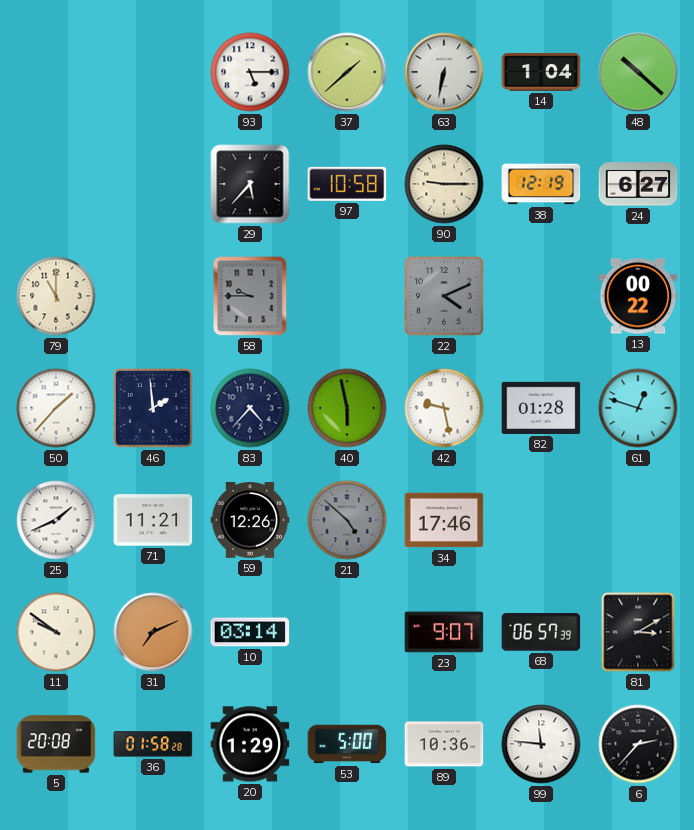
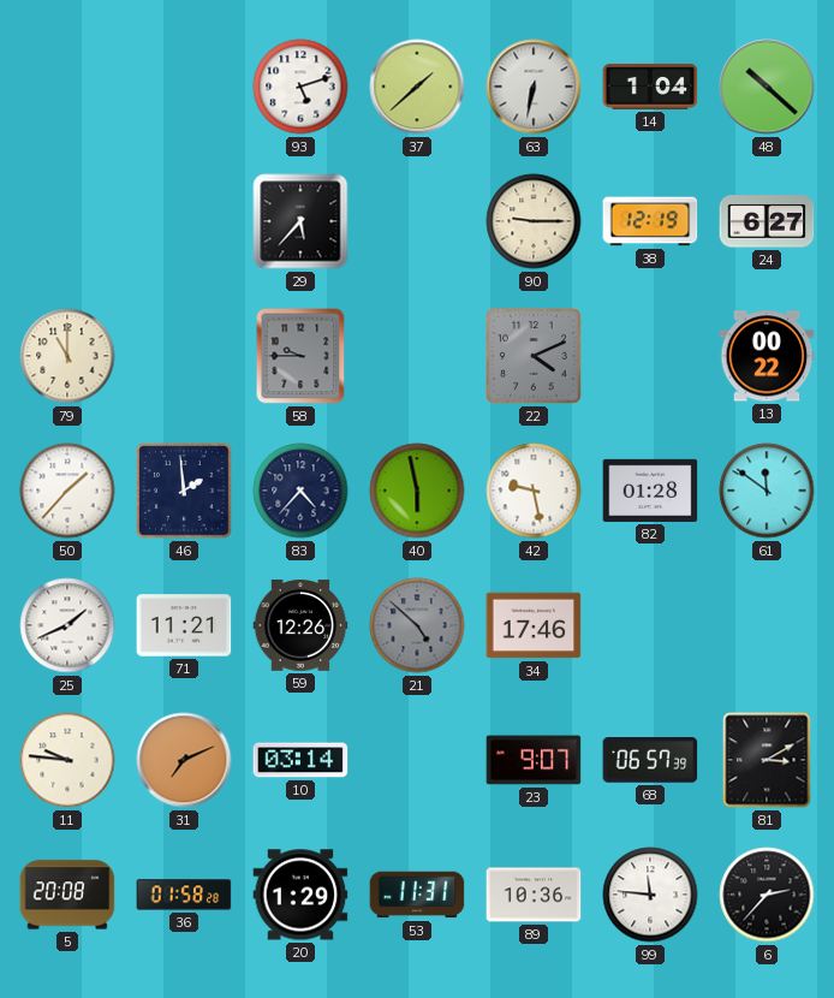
93: 5:15 -> 5:12 (300, 87)
97: 10:58 -> none (347, 184)
61: 12:48 -> 11:51 (767, 491)
11: 9:51 -> 9:46 (67, 760)
53: 5:00 -> 11:31 (417, 895)
